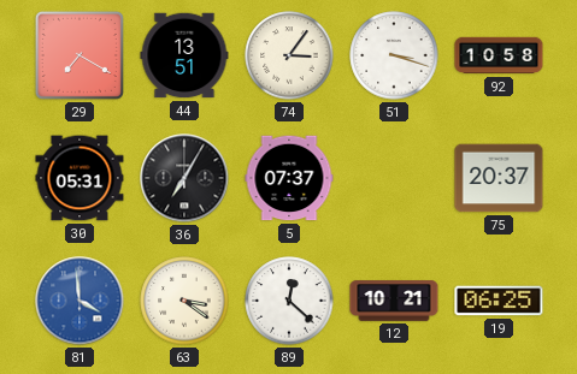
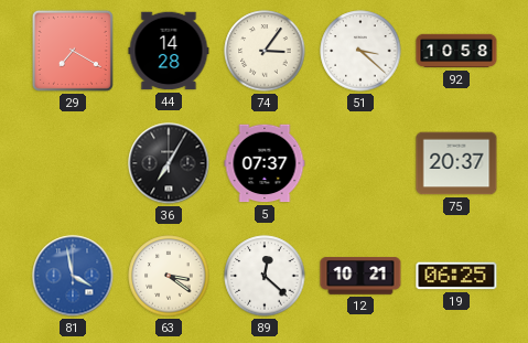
44: 13:51 -> 14:28 (169, 51)
51: 3:18 -> 3:22 (360, 51)
30: 05:31 -> none (80, 178)
81: 3:59 -> 3:58 (73, 276)
